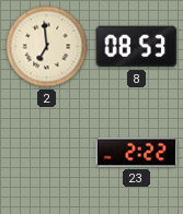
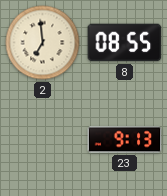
8: 08:53 -> 08:55 (125, 43)
23: 2:22 -> 9:13 (125, 140)
